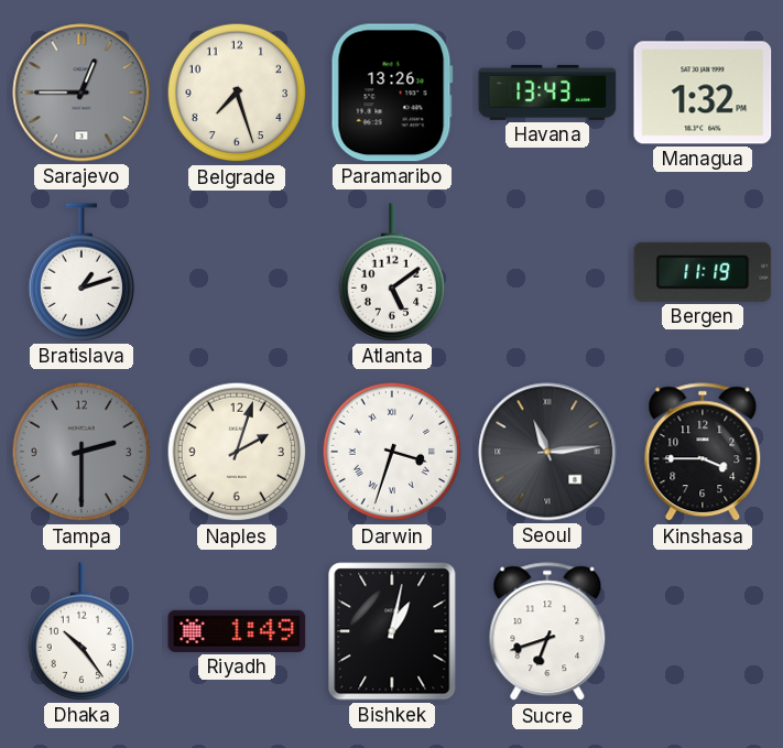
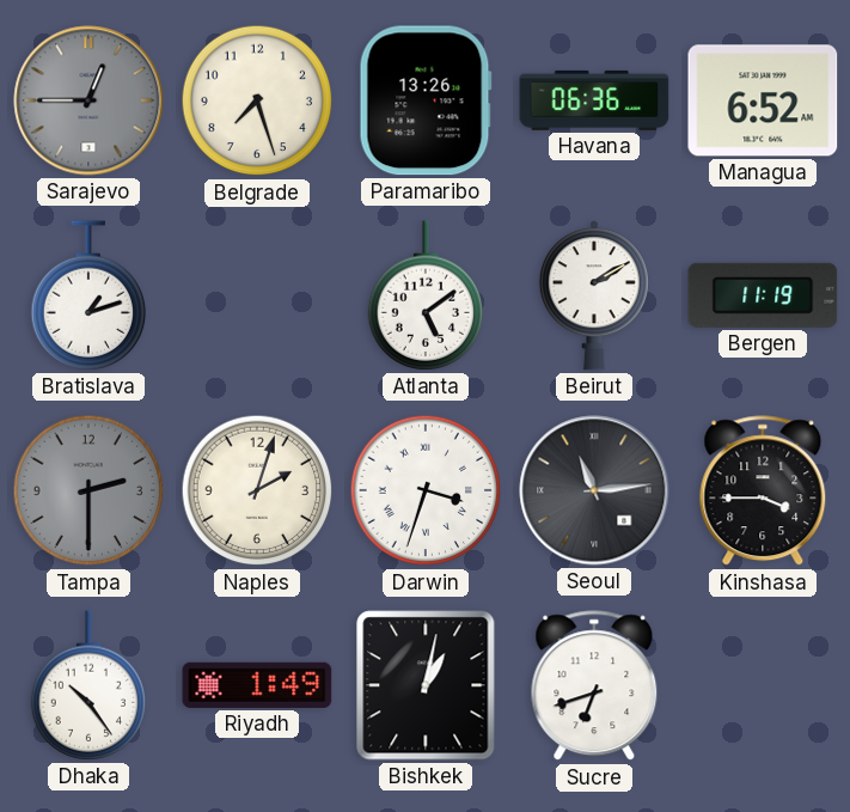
Havana: 13:43 -> 06:36 (594, 100)
Managua: 1:32 -> 6:52 (763, 100)
Beirut: none -> 2:10 (594, 295)
